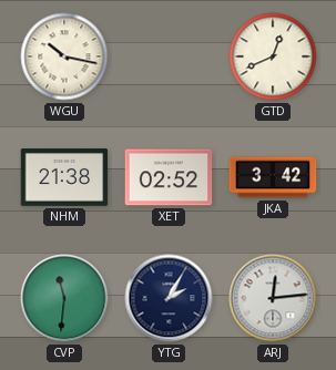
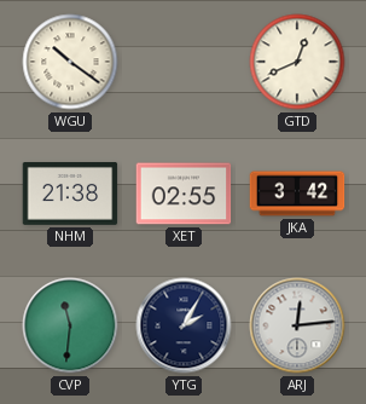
WGU: 10:17 -> 10:21 (70, 62)
XET: 02:52 -> 02:55 (184, 194)
